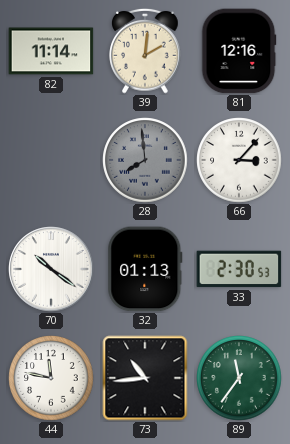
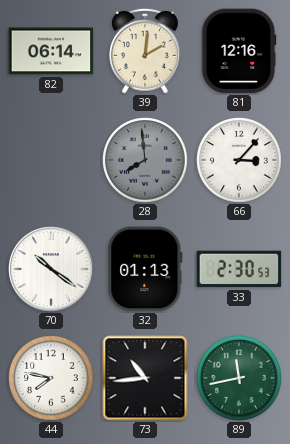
82: 11:14 -> 06:14 (51, 51)
44: 11:47 -> 7:47 (51, 378)
89: 11:36 -> 11:43 (239, 378)
